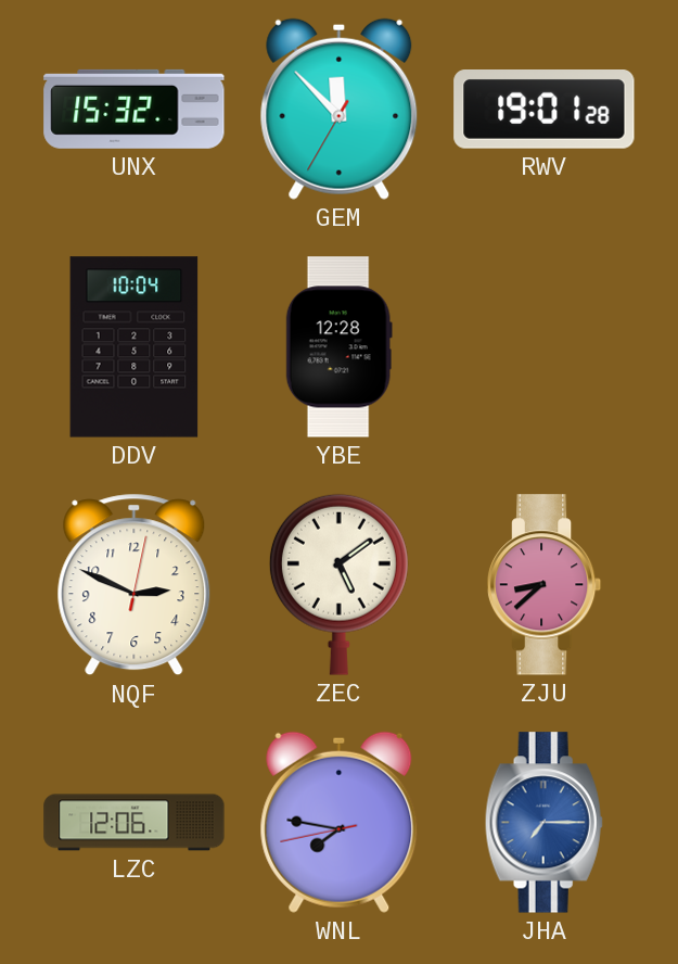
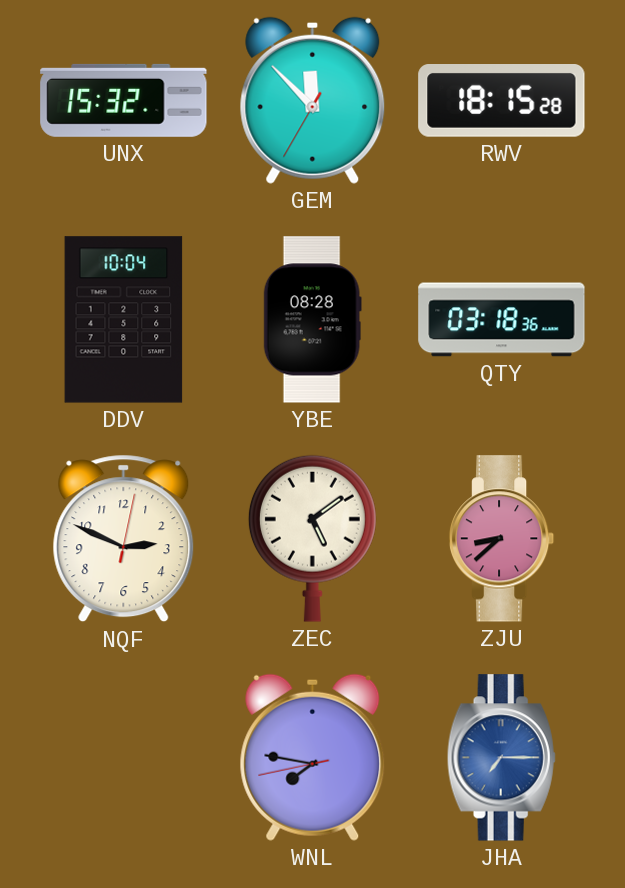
RWV: 19:01 -> 18:15 (502, 101)
YBE: 12:28 -> 08:28 (312, 320)
QTY: none -> 03:18 (502, 320)
LZC: 12:06 -> none (135, 823)
